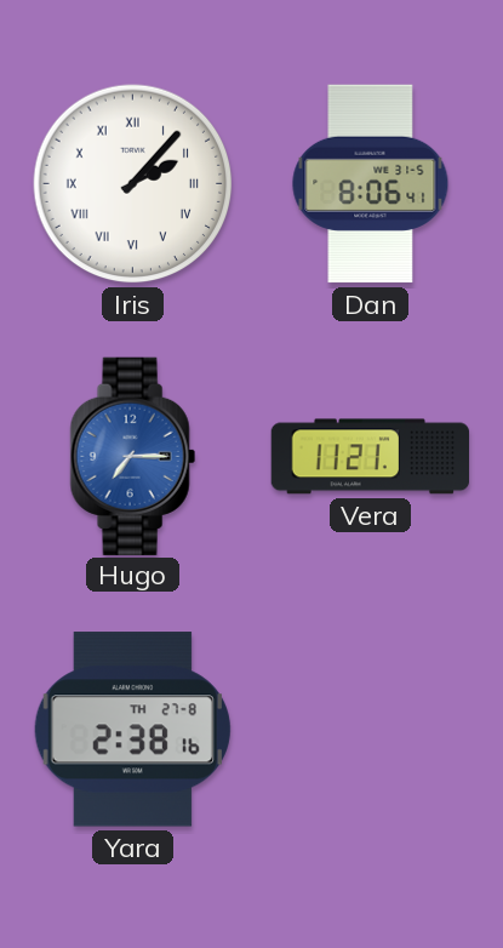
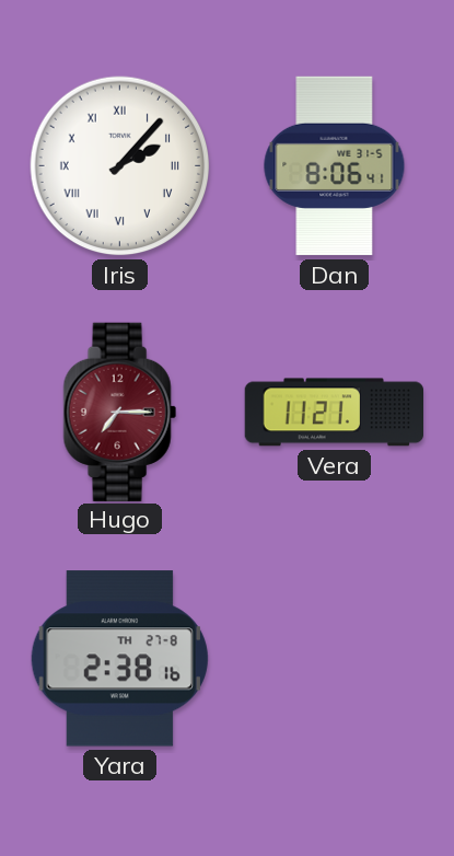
Hugo dial: blue -> burgundy (119, 412)
